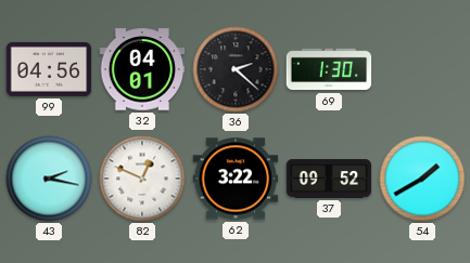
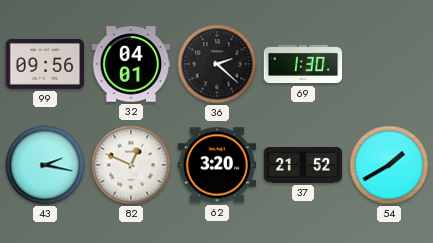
99: 04:56 -> 09:56 (45, 64)
62: 3:22 -> 3:20 (217, 165)
37: 09:52 -> 21:52 (303, 166)
